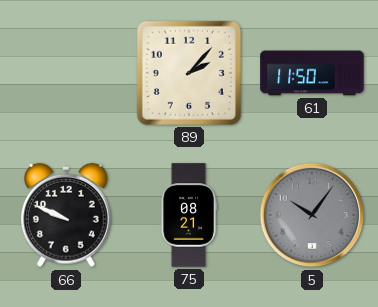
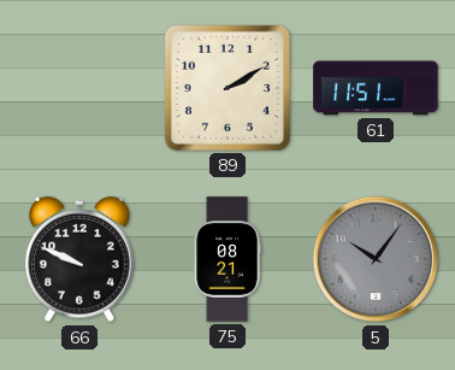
89: 2:07 -> 2:10 (227, 88)
61: 11:50 -> 11:51 (376, 88)
